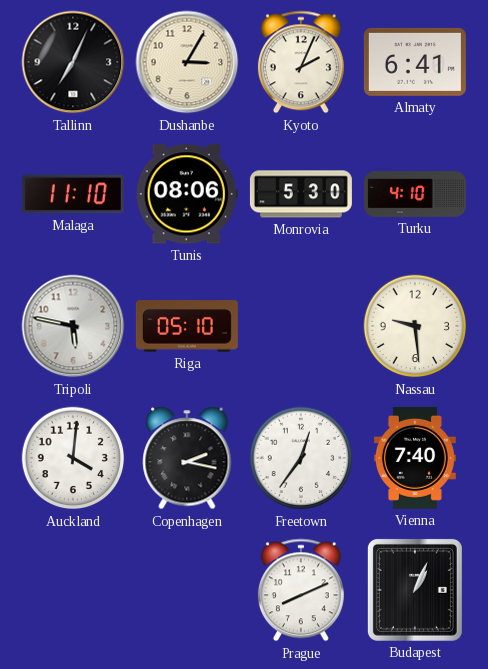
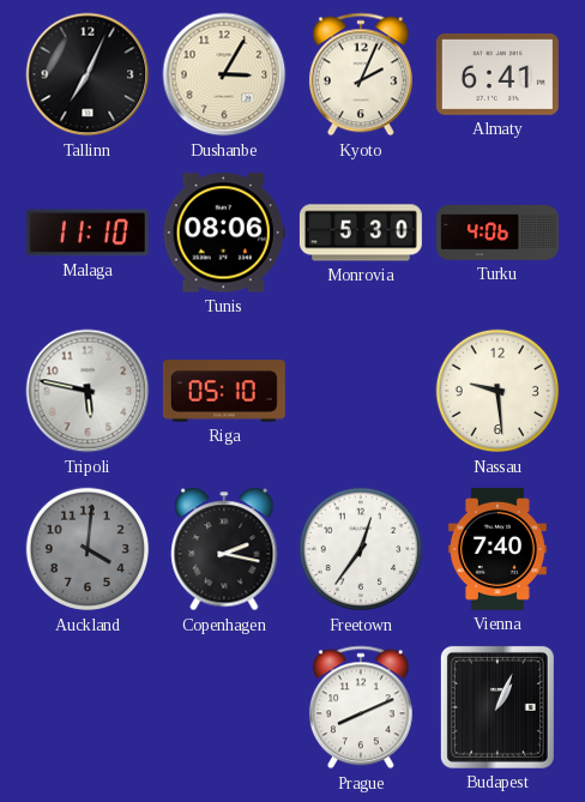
Turku: 4:10 -> 4:06 (497, 233)
Auckland dial: white -> grey (88, 549)
